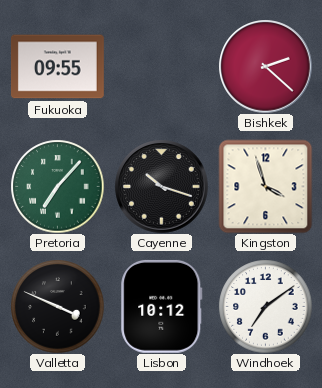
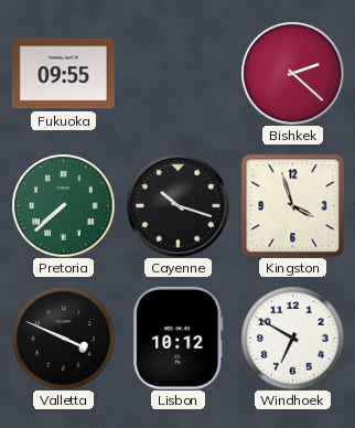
Pretoria: 7:07 -> 7:38 (63, 205)
Windhoek: 7:09 -> 6:50 (292, 338)
